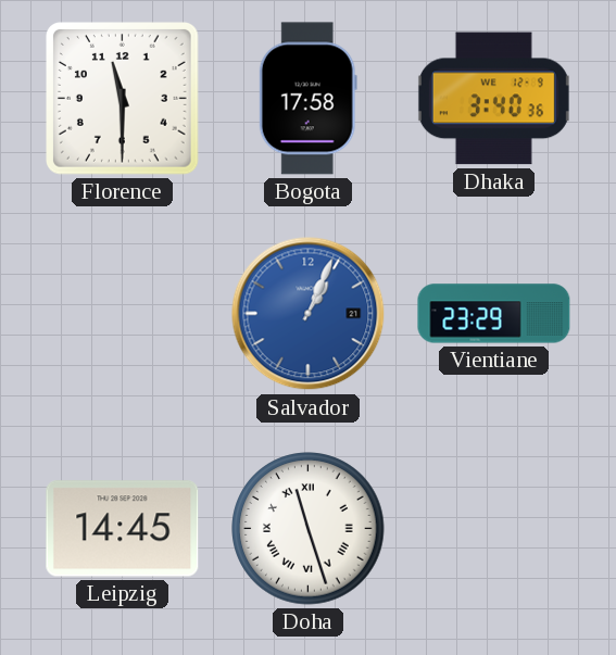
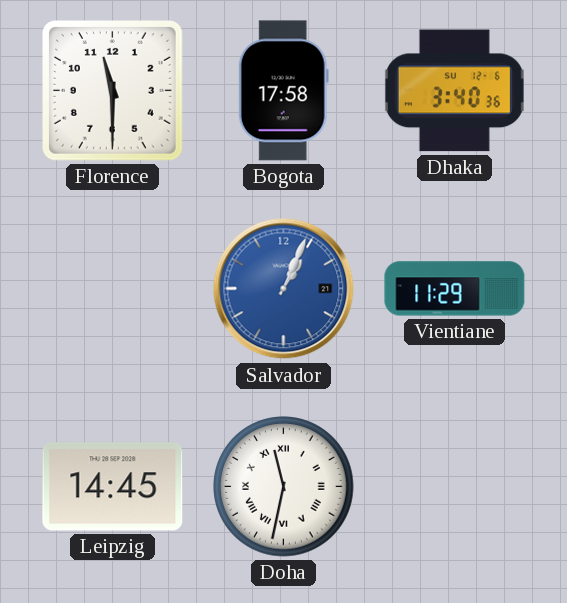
Dhaka date: WE 12-9 -> SU 12-6 (454, 91)
Vientiane: 23:29 -> 11:29 (455, 289)
Doha: 11:27 -> 11:32 (284, 487)
